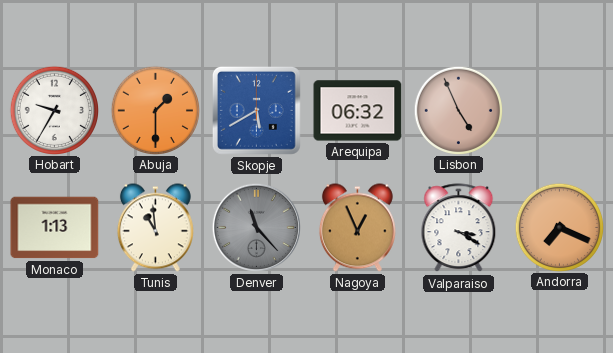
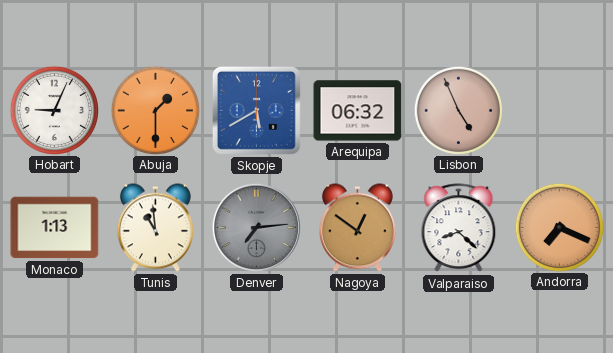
Hobart: 9:35 -> 9:04 (54, 110)
Denver: 11:23 -> 7:14 (256, 227)
Nagoya: 12:56 -> 12:51 (357, 228)
Valparaiso: 3:20 -> 8:22 (459, 228)
